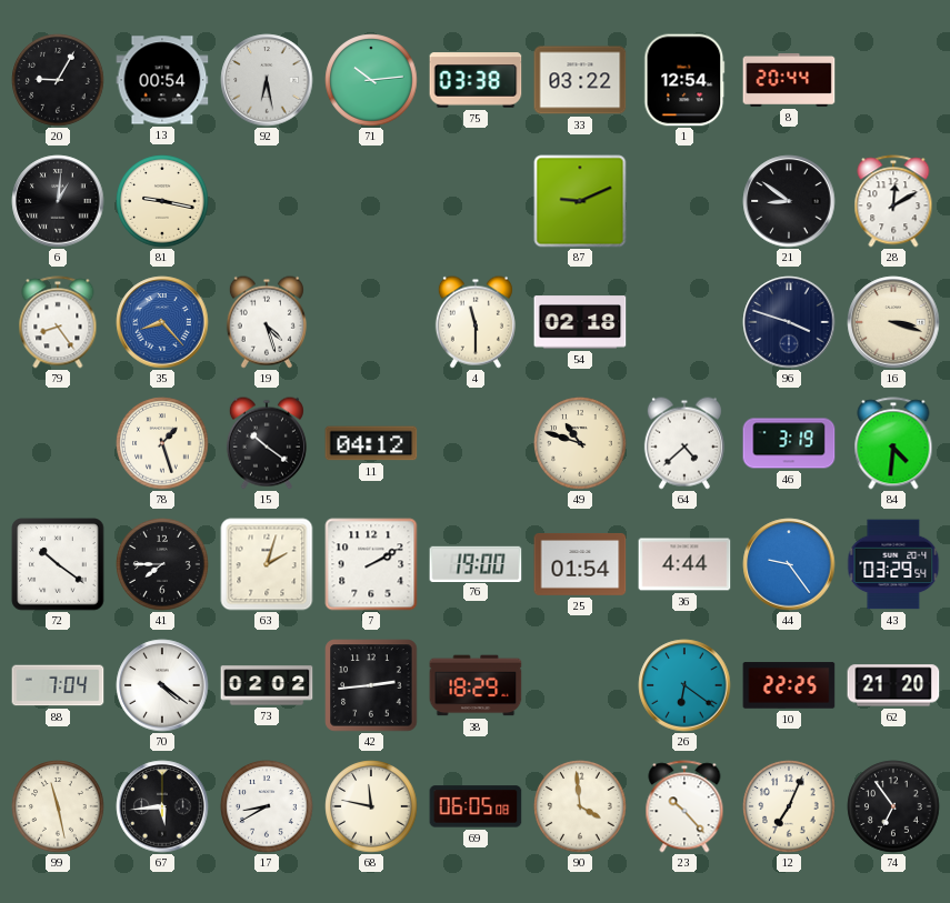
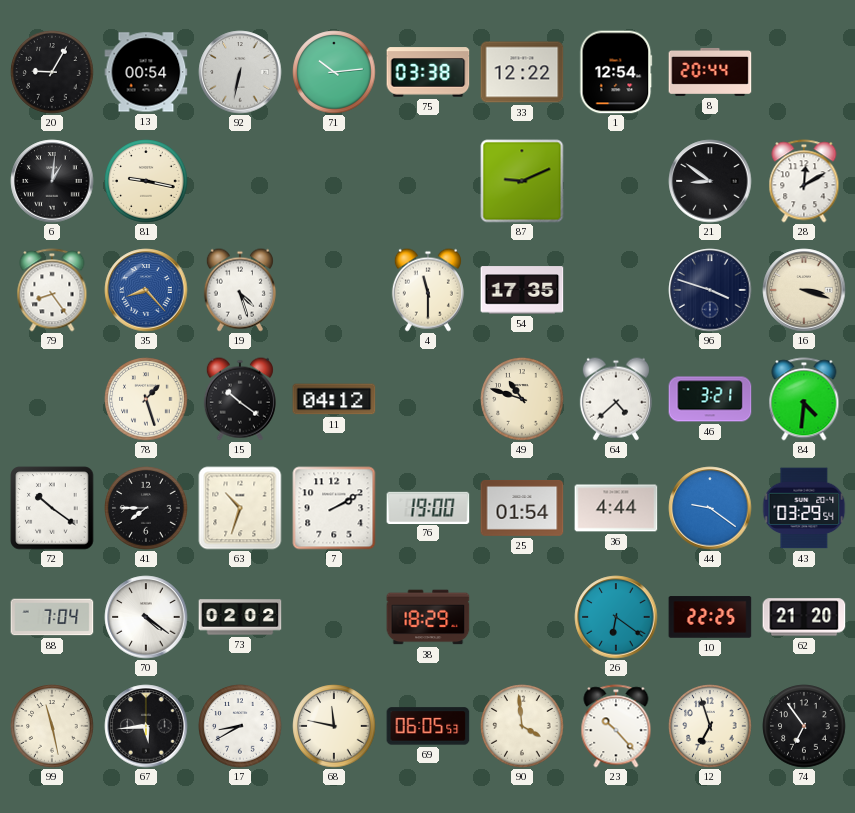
92: 6:28 -> 6:32 (240, 72)
33: 03:22 -> 12:22 (522, 72)
54: 02:18 -> 17:35 (522, 290)
46: 3:19 -> 3:21 (710, 399)
63: 2:03 -> 10:33 (240, 508)
44: 9:24 -> 9:21 (710, 508)
42: 2:44 -> none (371, 685)
69: 06:05:08 -> 06:05:53 (428, 726)
12: 7:04 -> 6:57 (710, 726)
